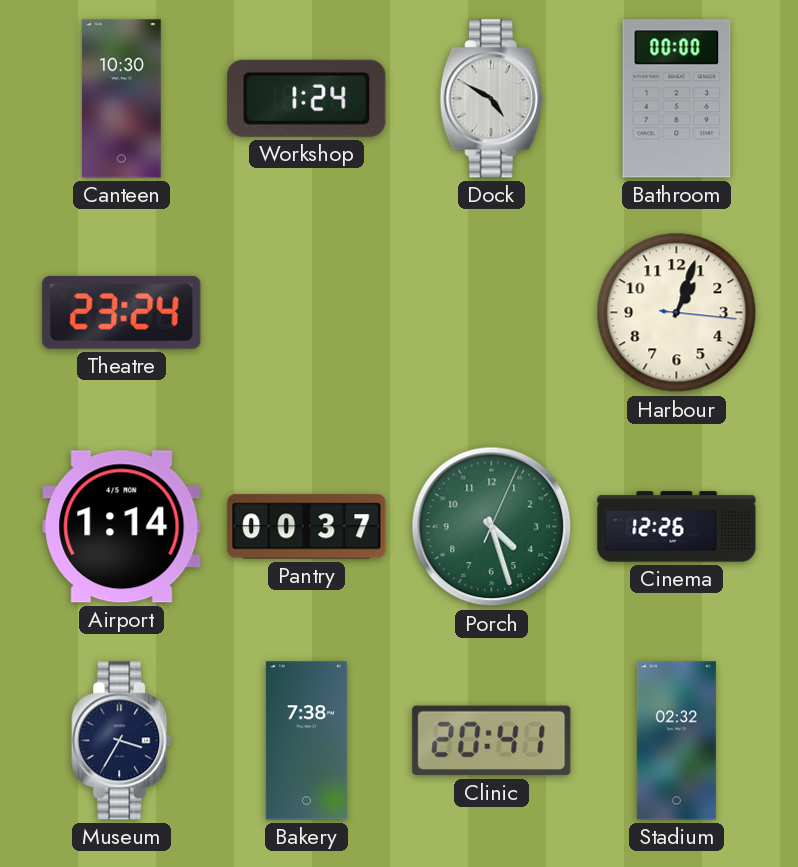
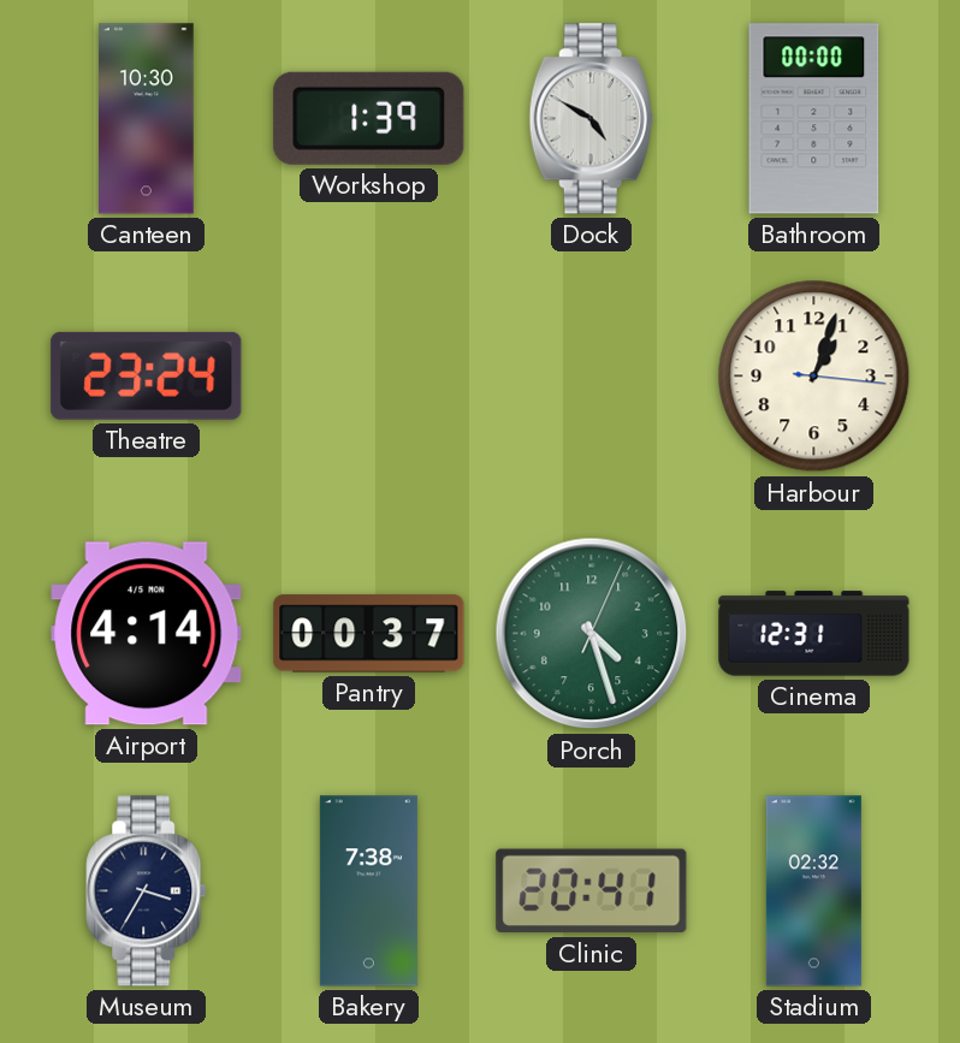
Workshop: 1:24 -> 1:39 (369, 118)
Airport: 1:14 -> 4:14 (147, 634)
Cinema: 12:26 -> 12:31 (814, 634)
